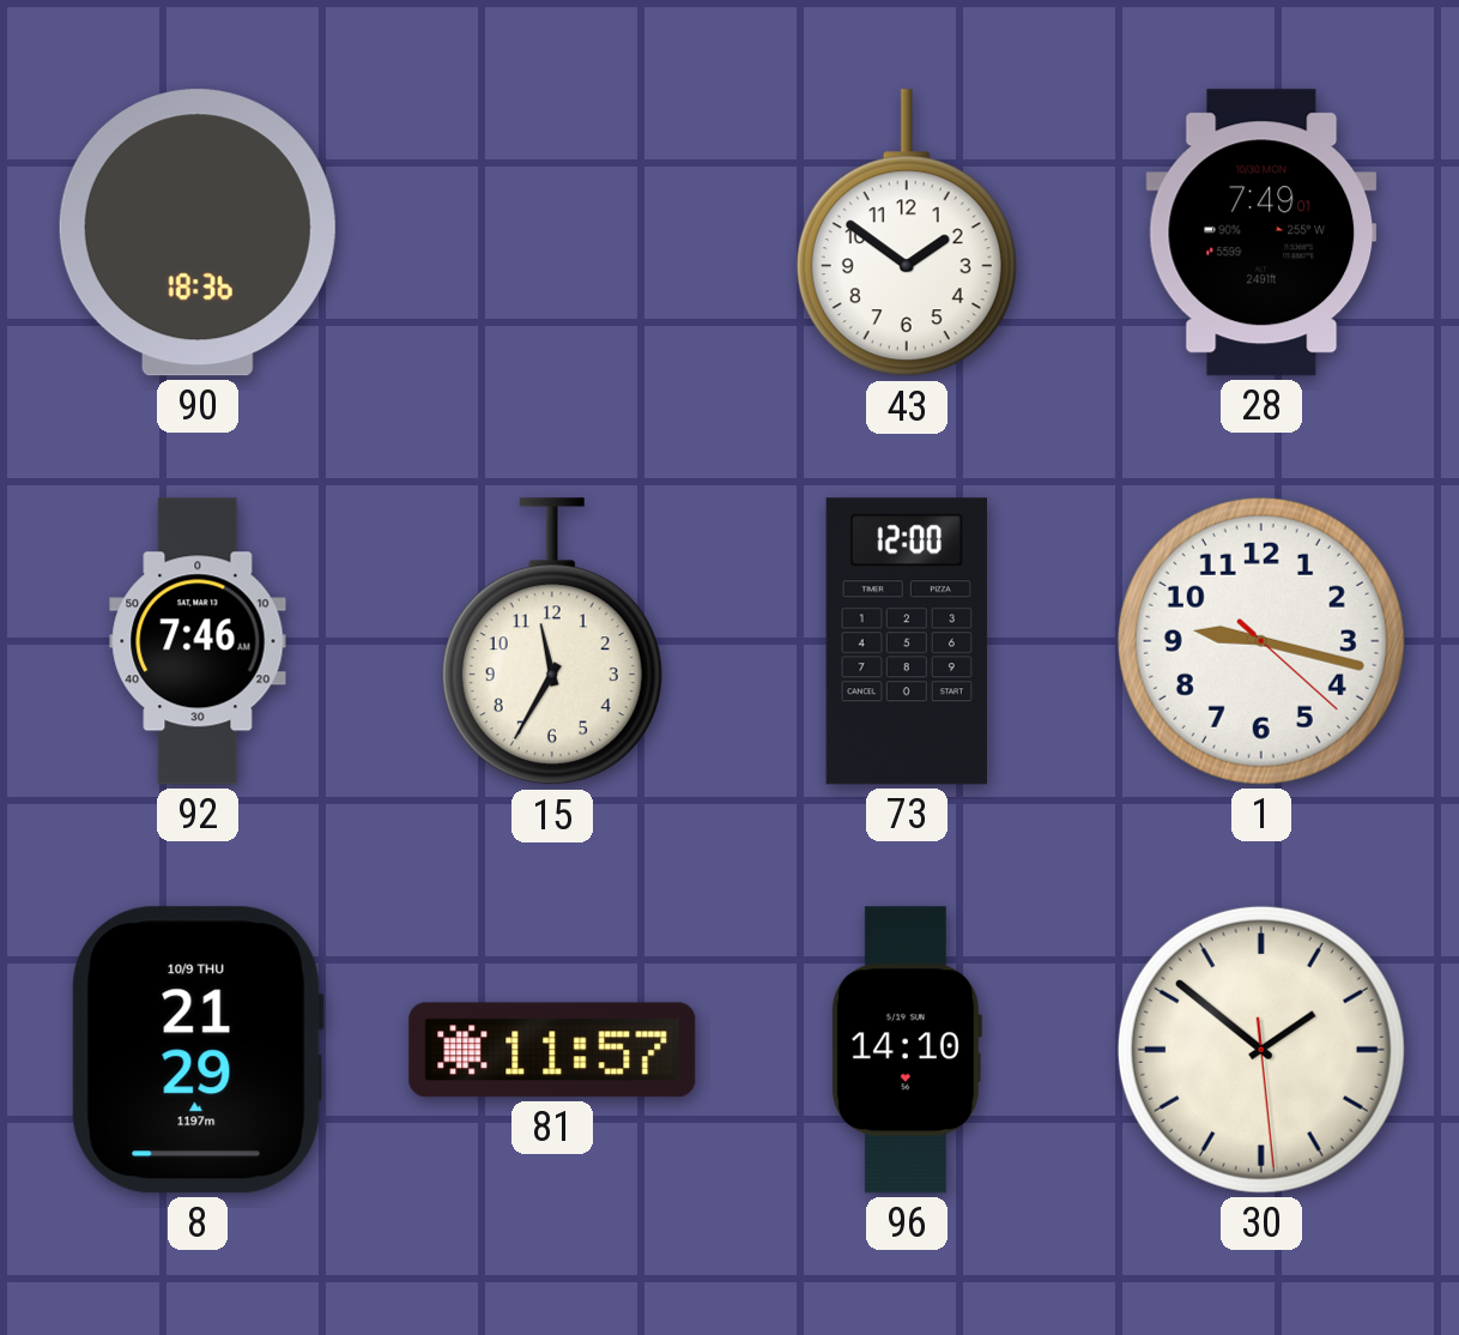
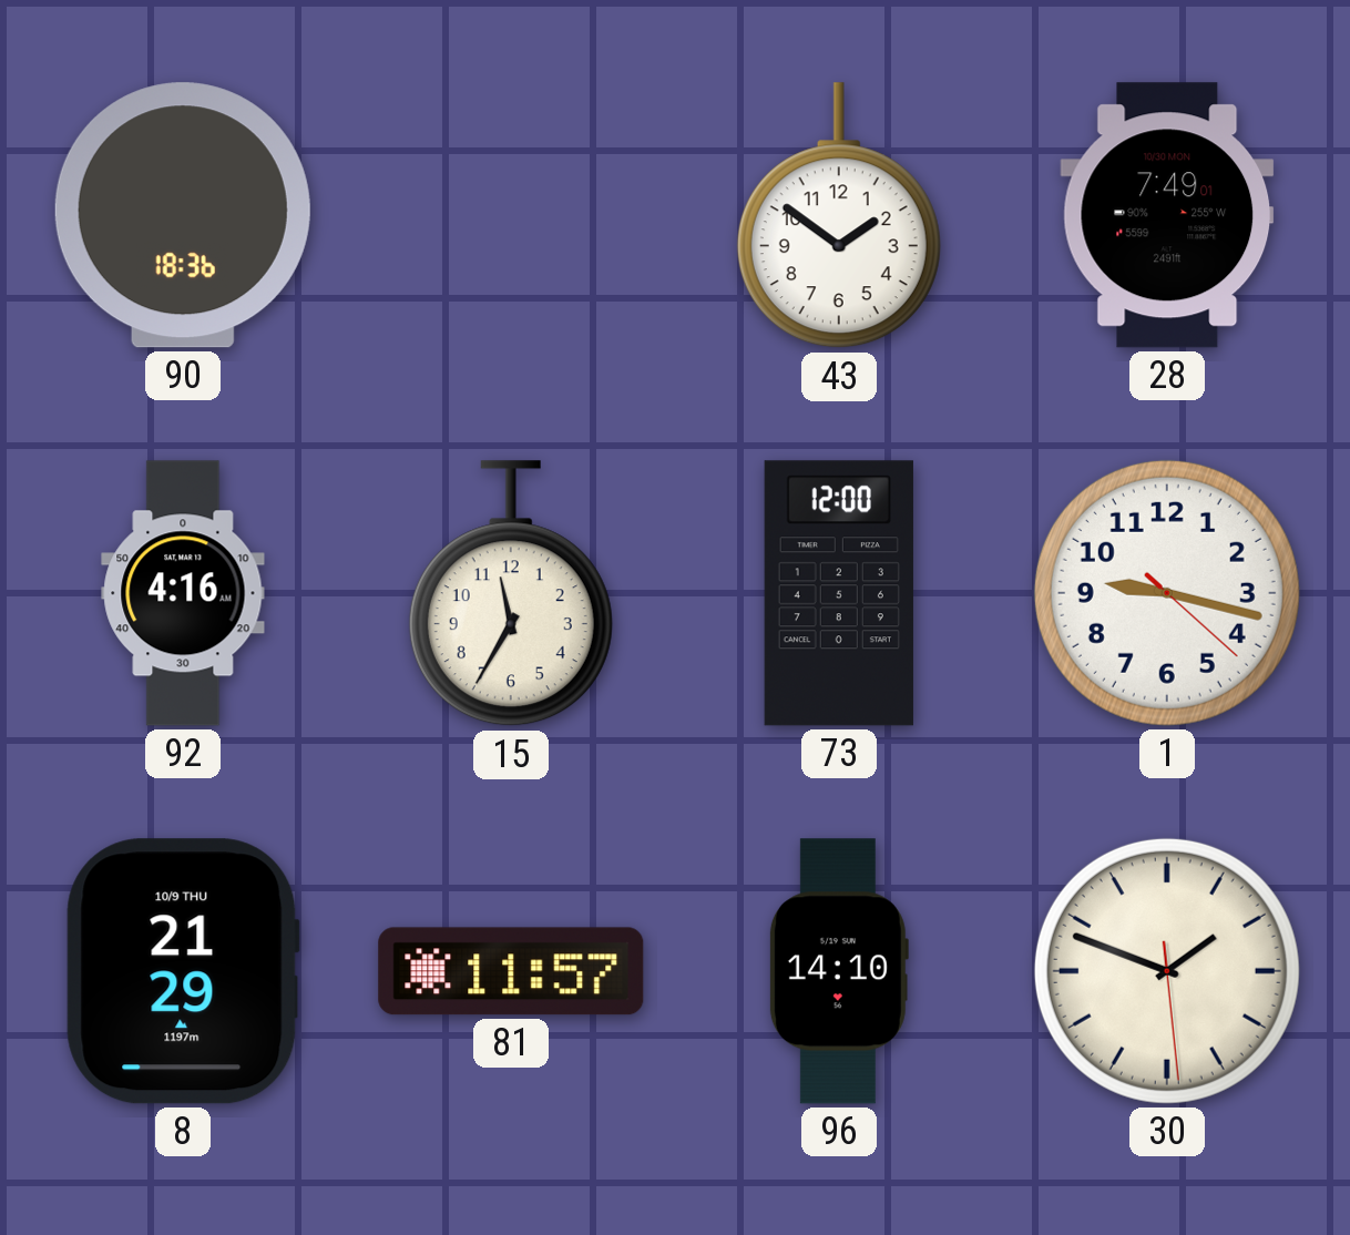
92: 7:46 -> 4:16 (183, 593)
30: 1:51 -> 1:48 (1167, 971)
